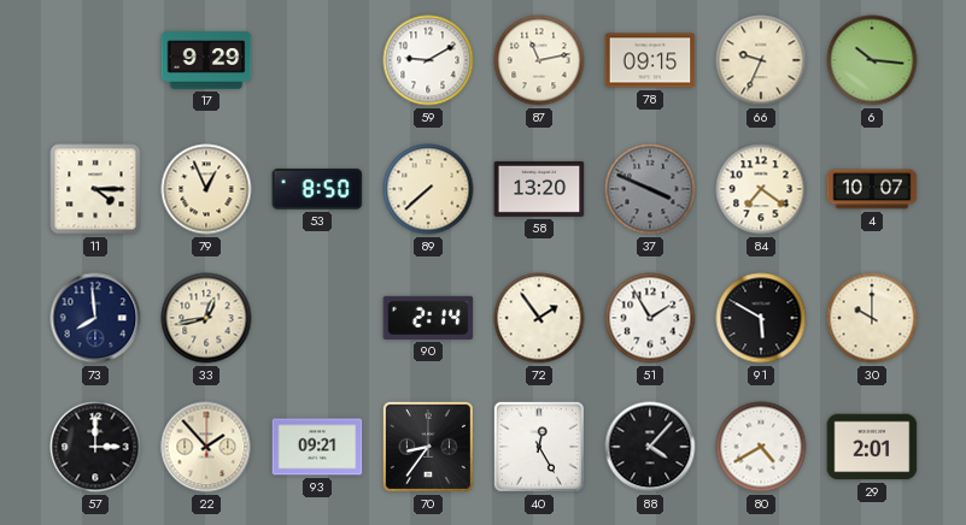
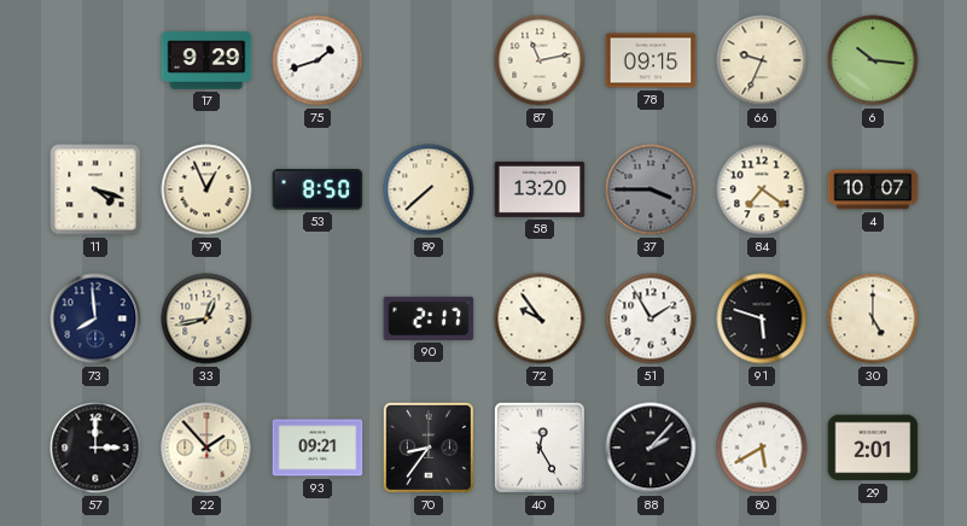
75: none -> 1:42 (318, 60)
59: 9:10 -> none (428, 60)
11: 4:15 -> 4:18 (95, 189)
37: 3:49 -> 3:45 (651, 189)
90: 2:14 -> 2:17 (429, 318)
72: 1:54 -> 9:54 (540, 318)
91: 5:50 -> 5:48 (762, 318)
30: 10:00 -> 5:00 (873, 318)
88: 4:07 -> 2:07 (651, 448)
80: 4:40 -> 5:40 (762, 448)
